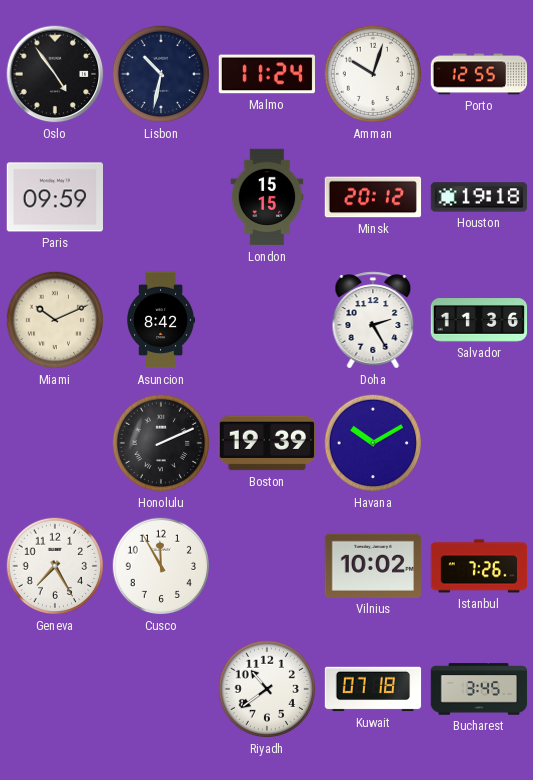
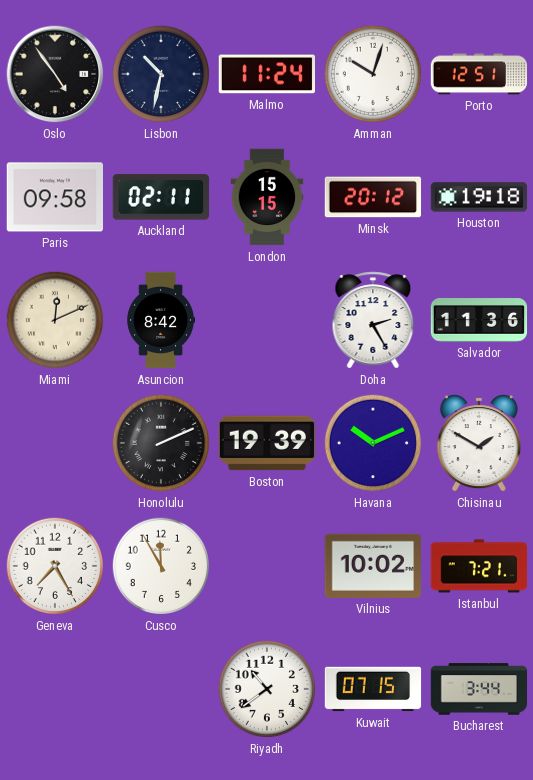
Porto: 12:55 -> 12:51 (479, 74)
Paris: 09:59 -> 09:58 (54, 197)
Auckland: none -> 02:11 (160, 197)
Miami: 10:11 -> 12:11 (55, 320)
Havana: 10:10 -> 10:11 (373, 443)
Chisinau: none -> 1:50 (479, 443)
Istanbul: 7:26 -> 7:21 (479, 566)
Kuwait: 07:18 -> 07:15 (373, 689)
Bucharest: 3:45 -> 3:44 (479, 689)
